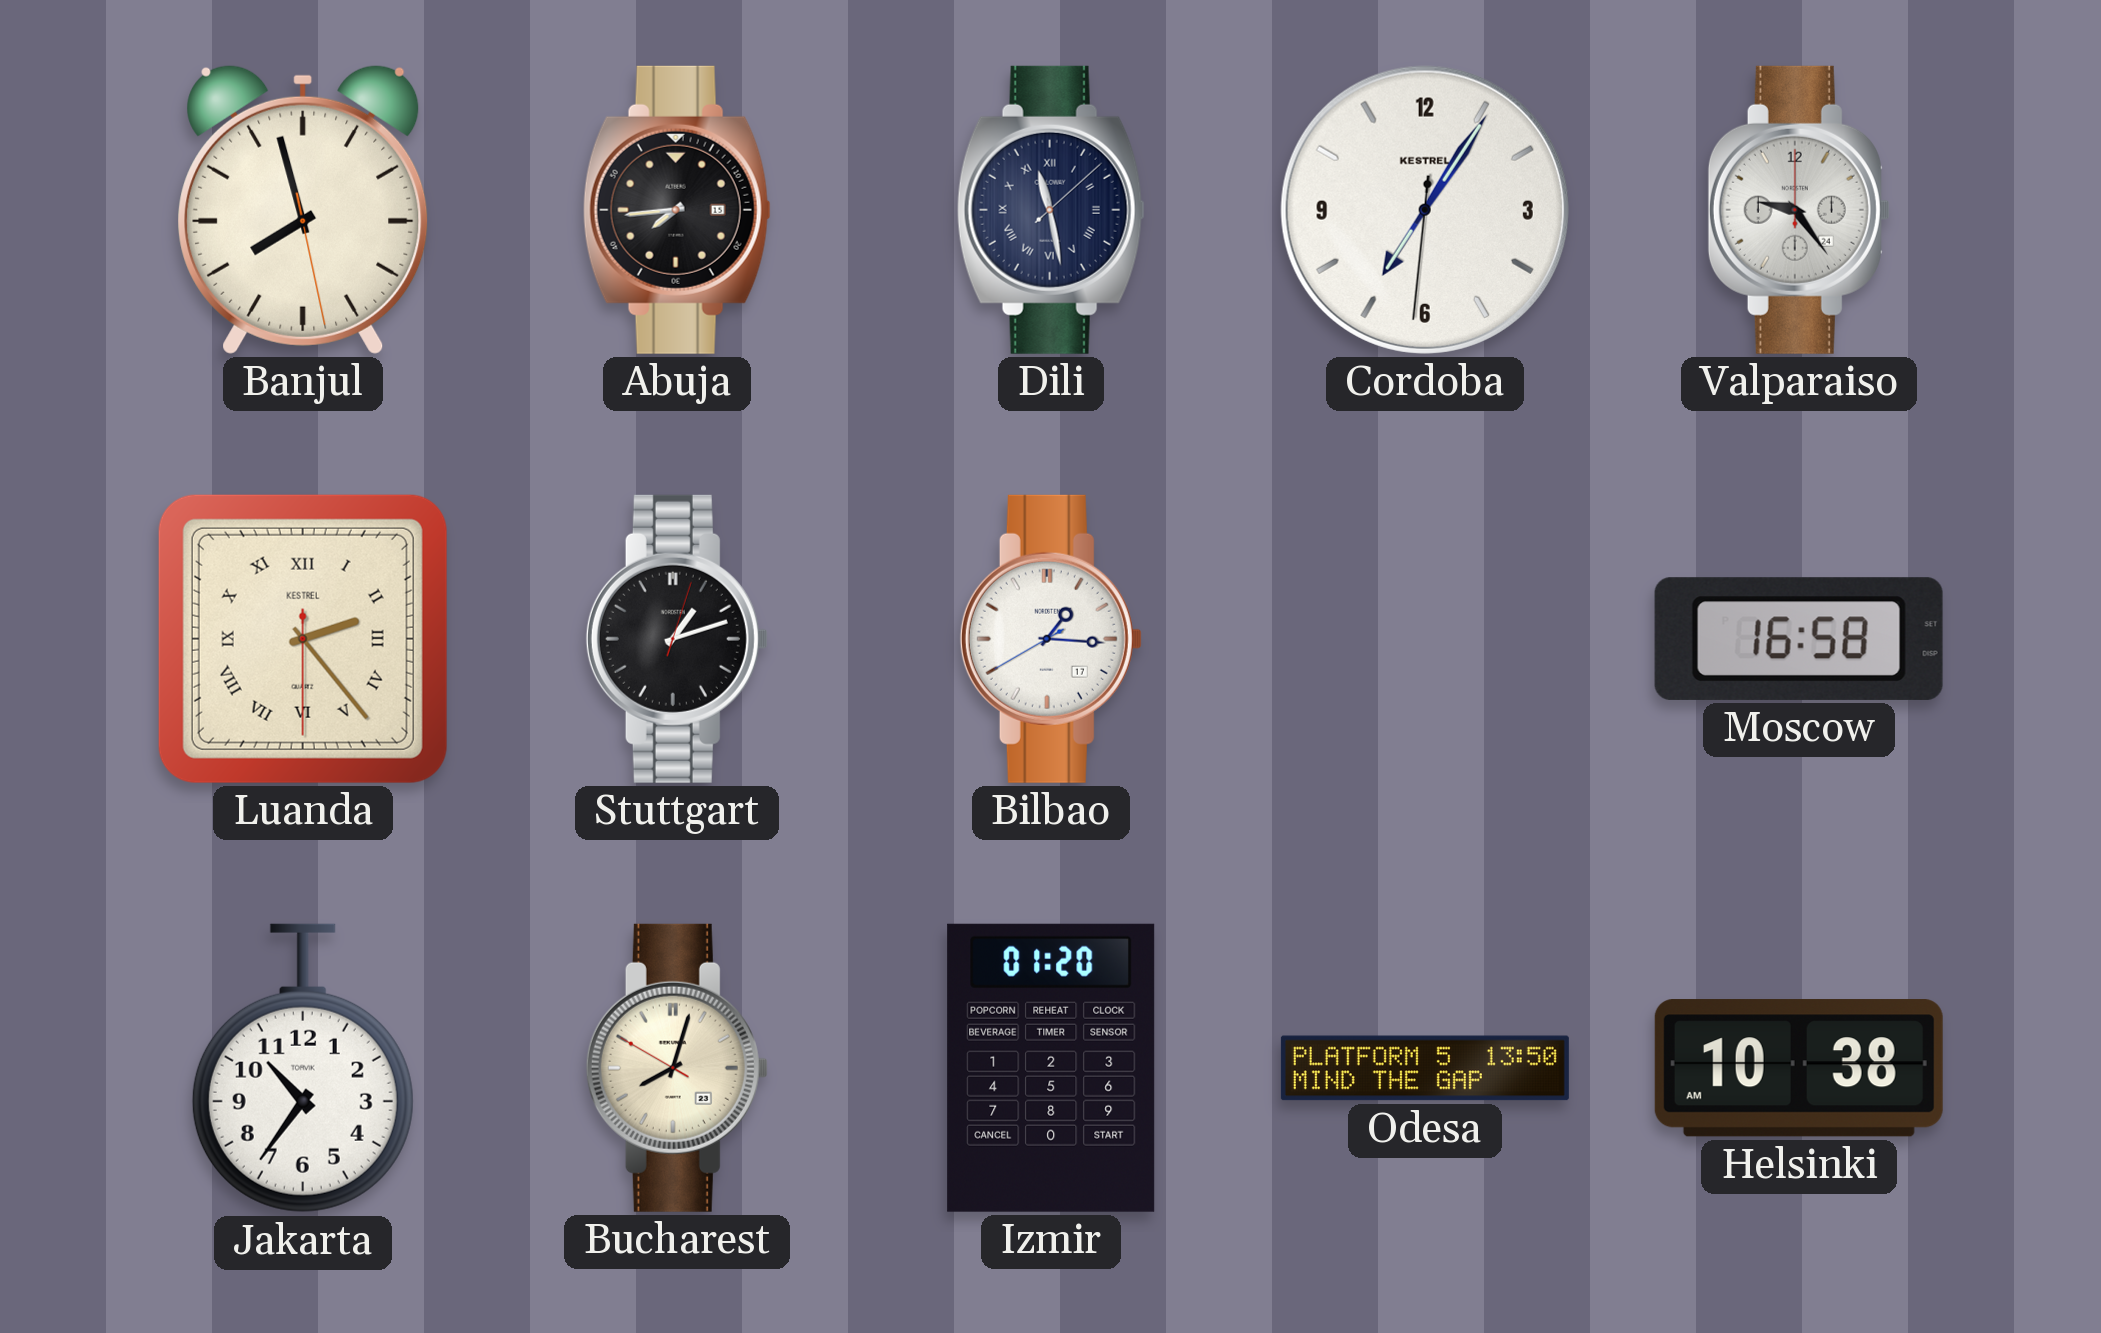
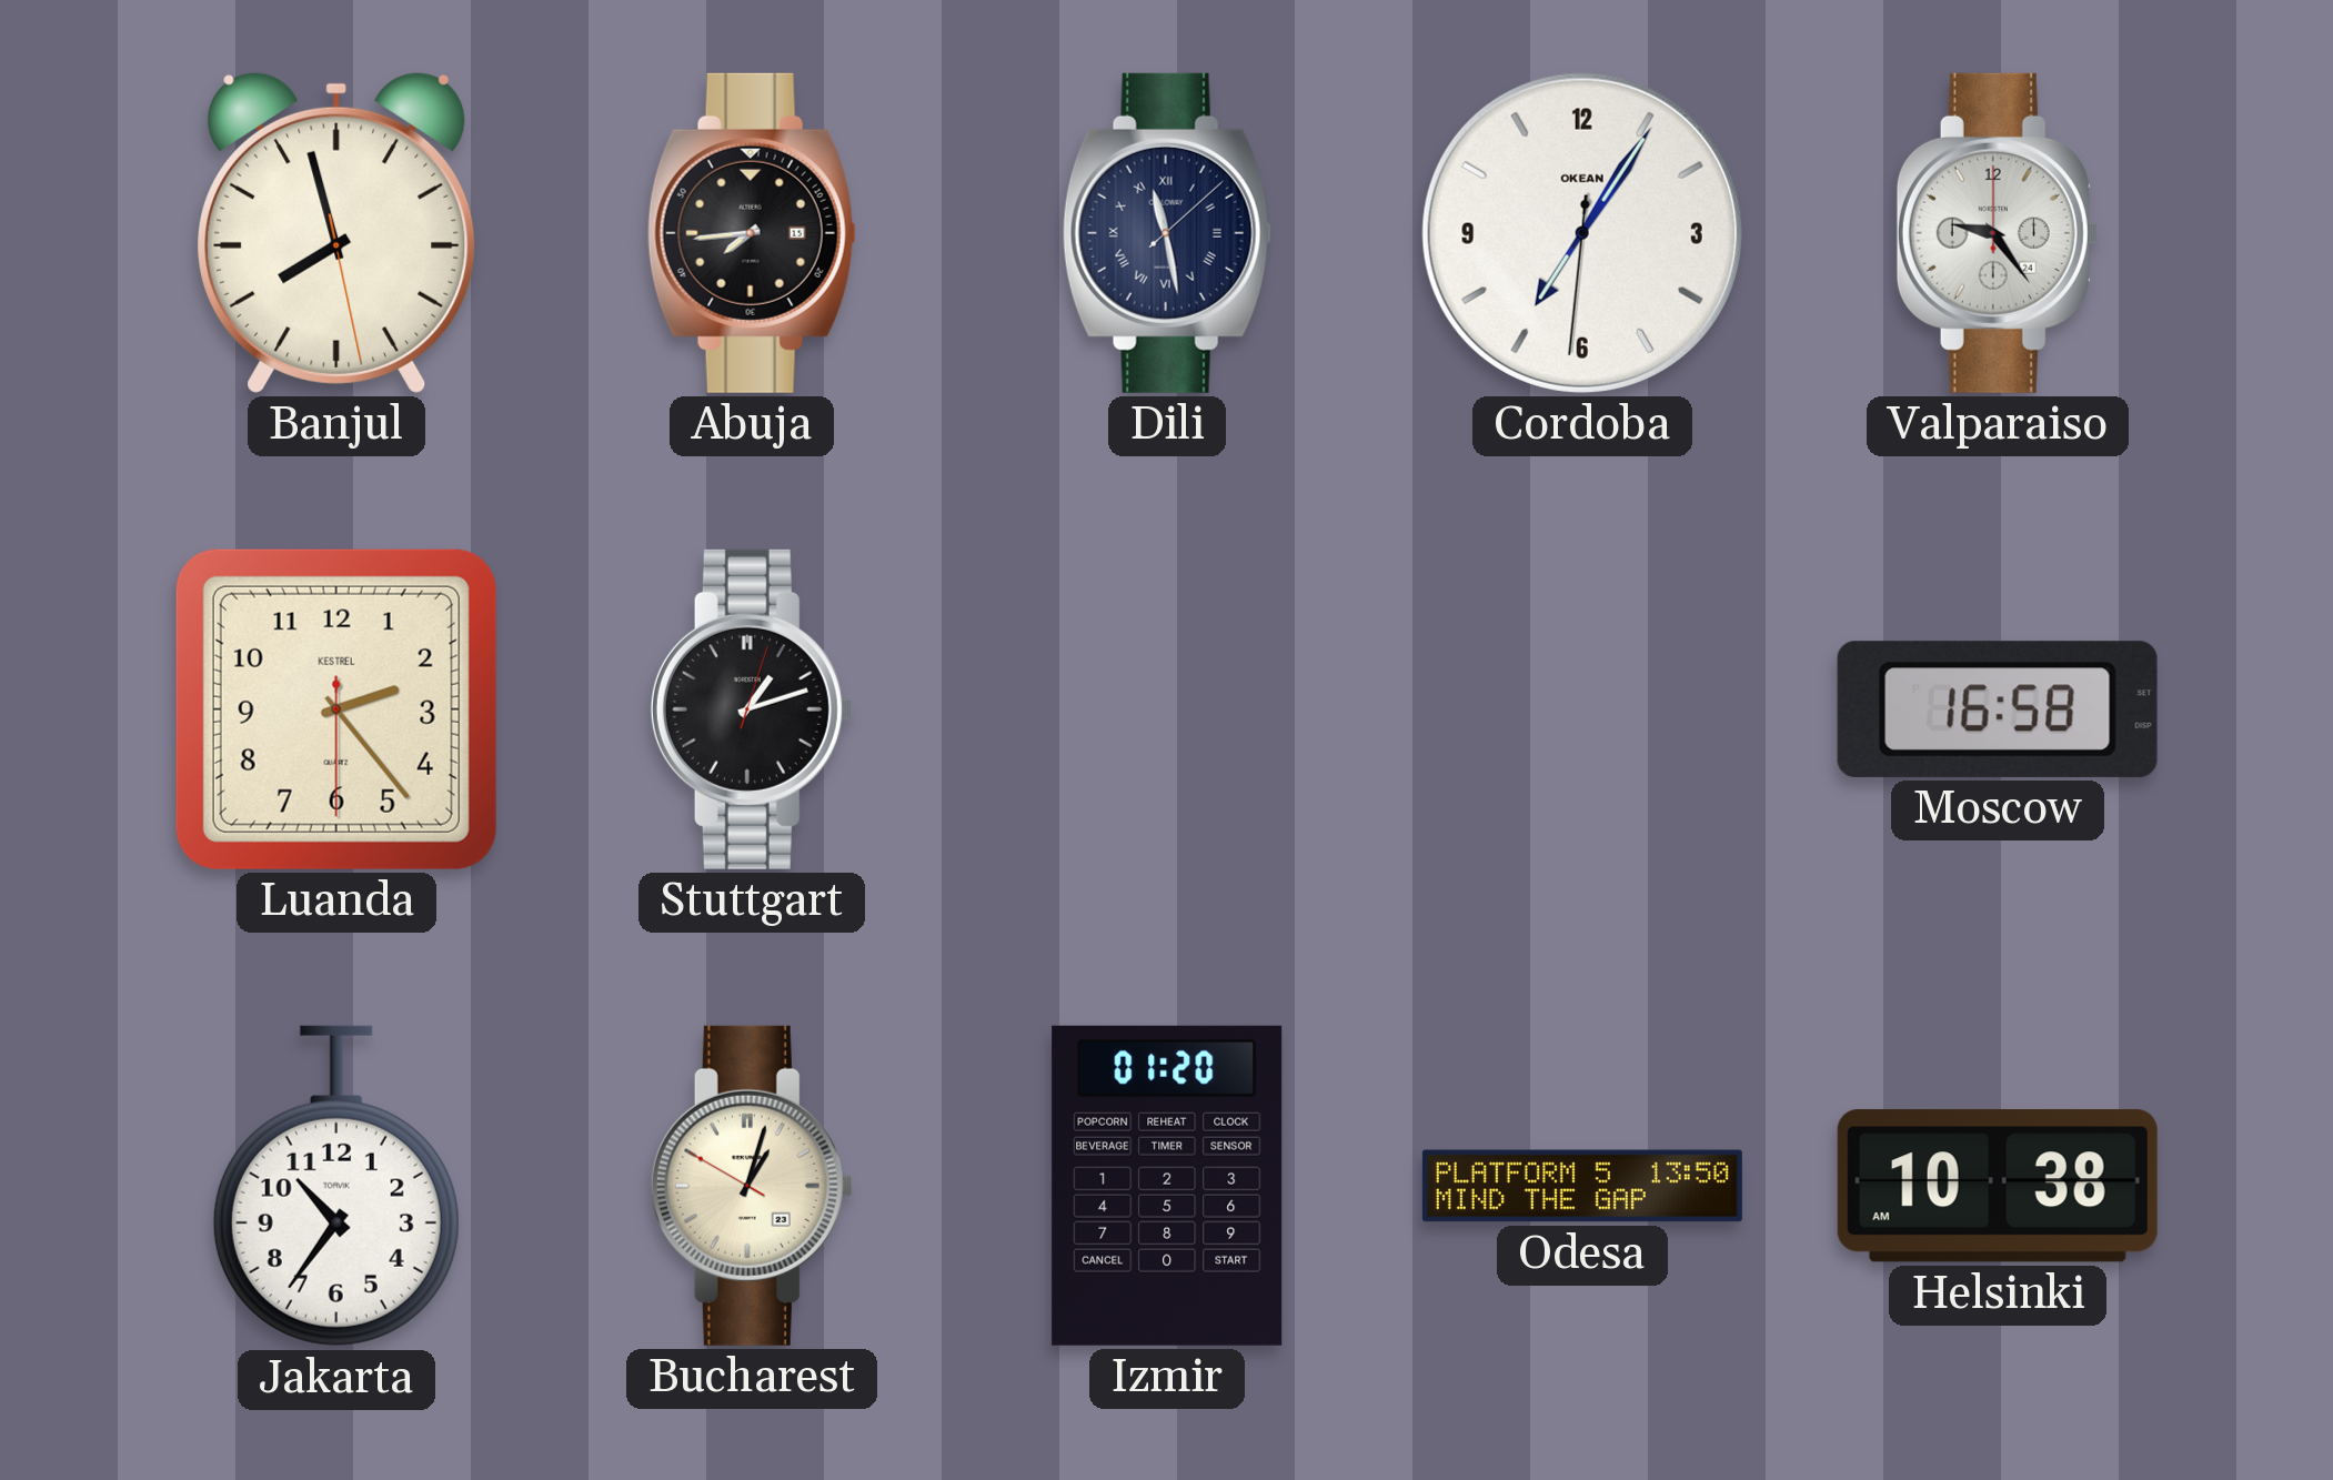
Cordoba brand: KESTREL -> OKEAN (1582, 233)
Luanda numerals: Roman -> Arabic (336, 709)
Bilbao: 1:15 -> none (1051, 639)
Bucharest: 8:02 -> 1:02 (752, 1186)
